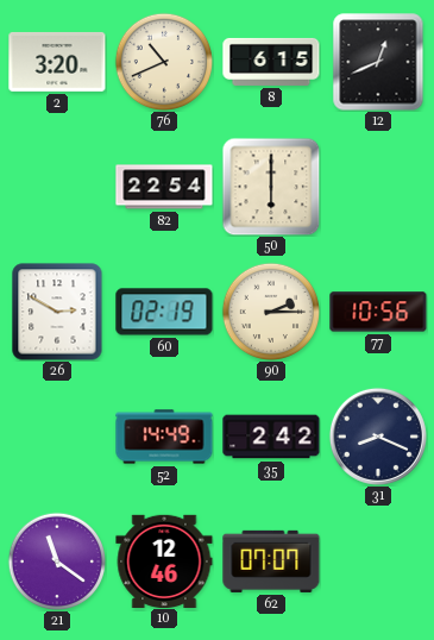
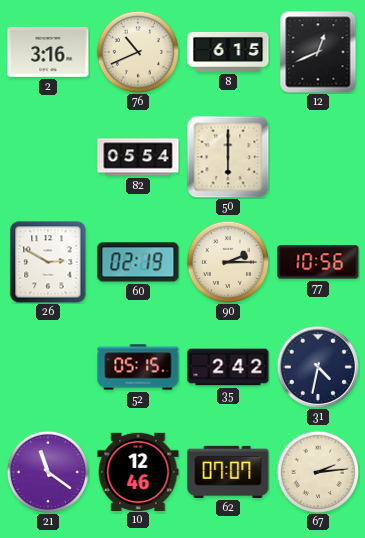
2: 3:20 -> 3:16 (48, 52)
82: 22:54 -> 05:54 (138, 157)
52: 14:49 -> 05:15 (138, 367)
31: 8:19 -> 4:32 (318, 367)
67: none -> 2:14 (318, 472)
